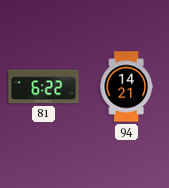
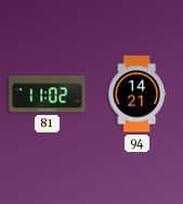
81: 6:22 -> 11:02 (48, 94)
